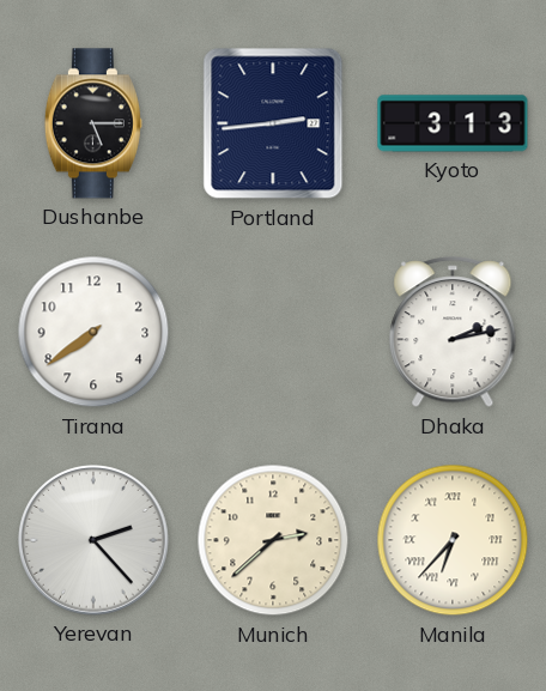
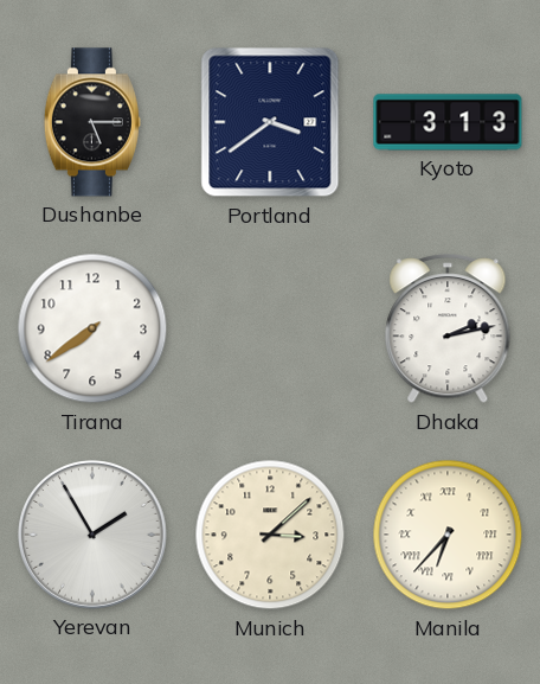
Portland: 2:44 -> 3:39 (270, 122)
Yerevan: 2:23 -> 1:55 (94, 536)
Munich: 2:38 -> 3:08 (270, 535)
